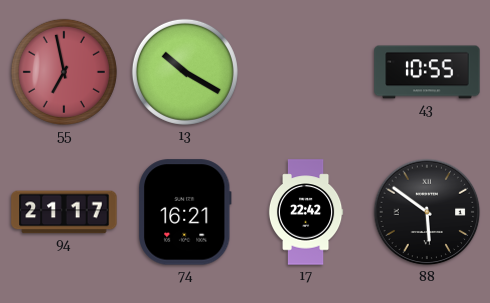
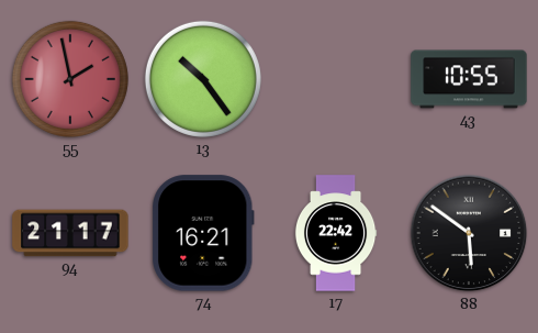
55: 6:58 -> 1:58 (70, 79)
13: 10:20 -> 10:24 (203, 79)
